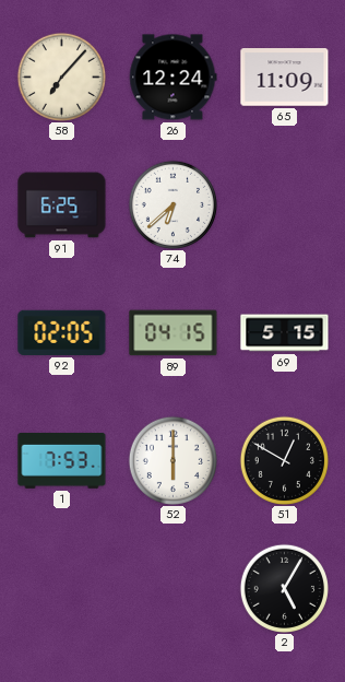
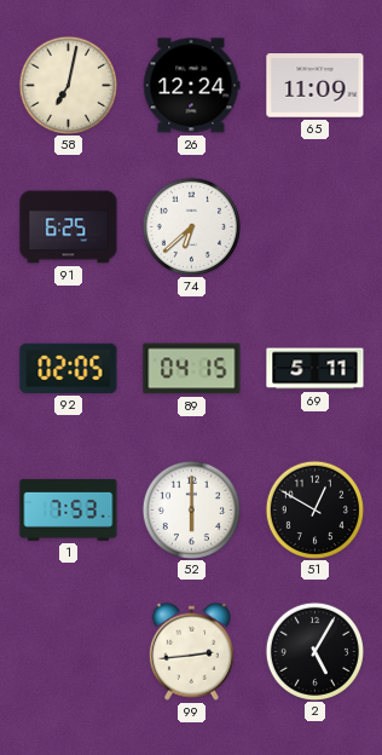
58: 7:07 -> 7:02 (68, 85)
69: 5:15 -> 5:11 (316, 369)
99: none -> 2:44 (191, 651)
